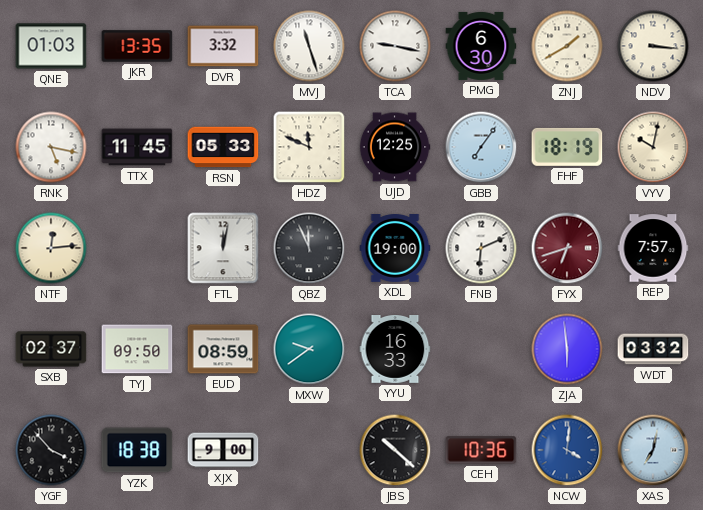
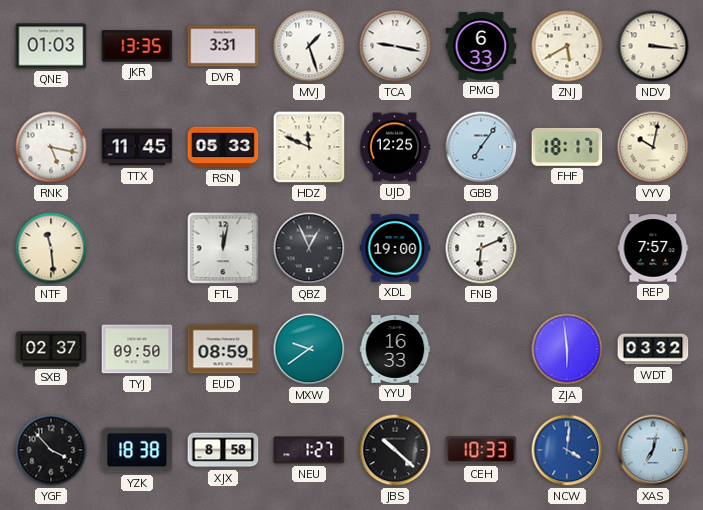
DVR: 3:32 -> 3:31 (223, 46)
MVJ: 11:27 -> 1:27 (309, 46)
PMG: 6:30 -> 6:33 (481, 46)
ZNJ: 1:40 -> 5:40 (567, 46)
FHF: 18:19 -> 18:17 (567, 147)
NTF: 12:14 -> 11:29 (51, 248)
QBZ: 11:56 -> 12:56 (309, 248)
FYX: 6:42 -> none (567, 248)
XJX: 9:00 -> 8:58 (223, 450)
NEU: none -> 1:27 (309, 450)
CEH: 10:36 -> 10:33 (481, 450)
